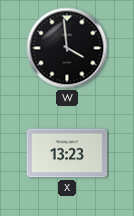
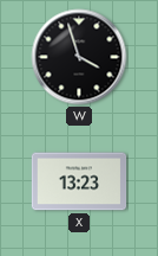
W: 3:59 -> 3:57 (79, 57)
